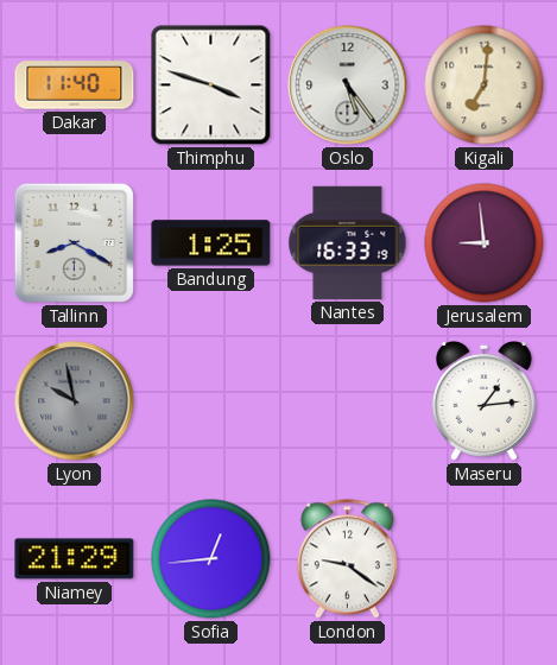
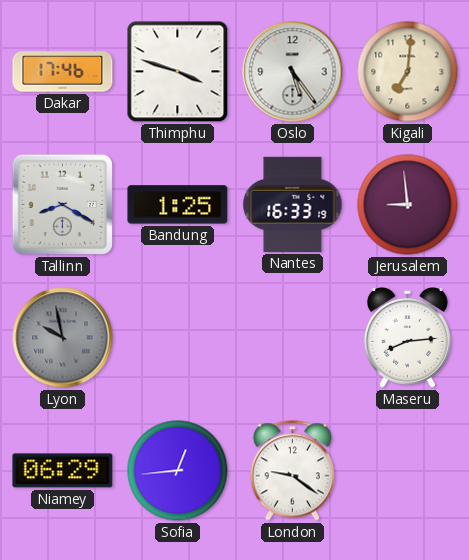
Dakar: 11:40 -> 17:46 (63, 72)
Maseru: 1:14 -> 8:14 (407, 338)
Niamey: 21:29 -> 06:29 (63, 471)
